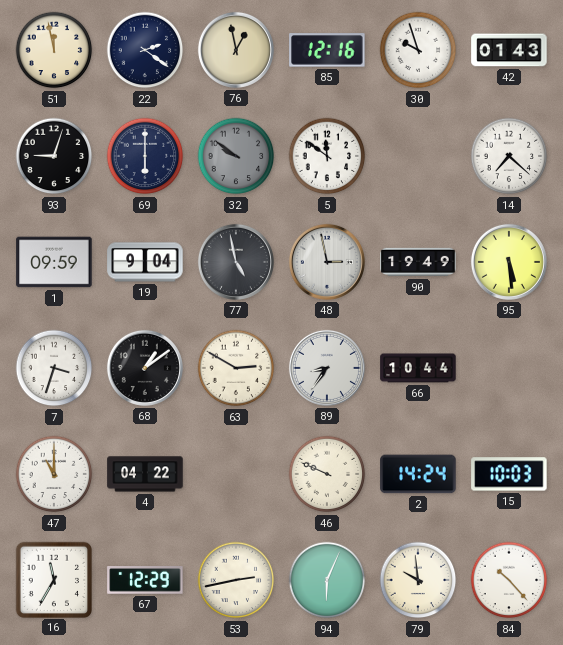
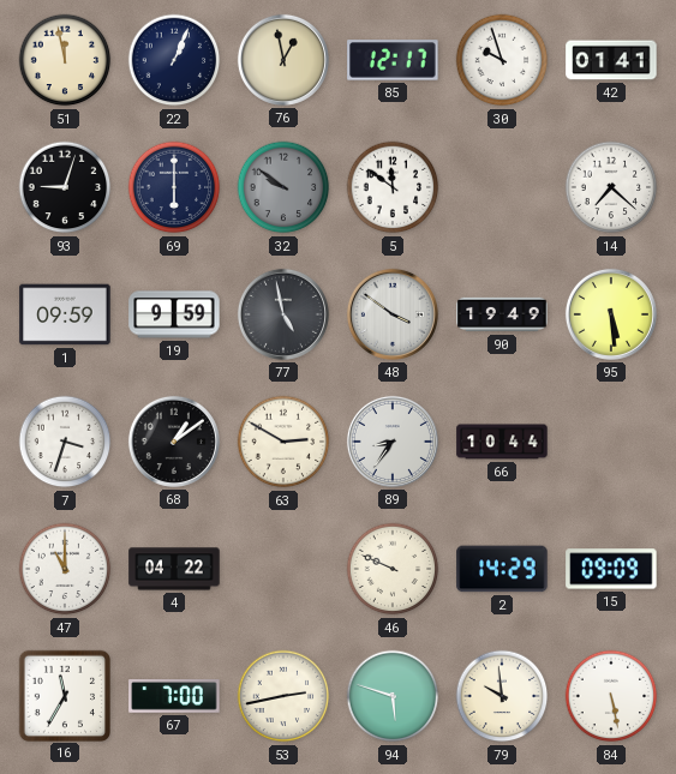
22: 2:21 -> 1:04 (174, 60)
85: 12:16 -> 12:17 (393, 60)
42: 01:43 -> 01:41 (611, 60)
19: 9:04 -> 9:59 (174, 314)
48: 2:58 -> 3:51 (393, 314)
2: 14:24 -> 14:29 (502, 569)
15: 10:03 -> 09:09 (611, 569)
67: 12:29 -> 7:00 (174, 697)
94: 6:04 -> 5:48 (393, 696)
84: 10:23 -> 5:28 (611, 696)
